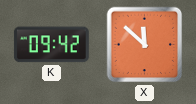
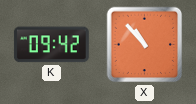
X: 11:52 -> 10:53 (145, 45)
